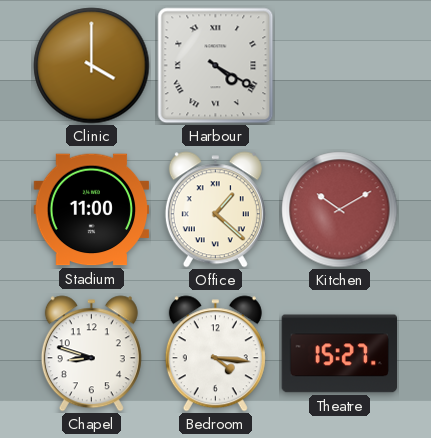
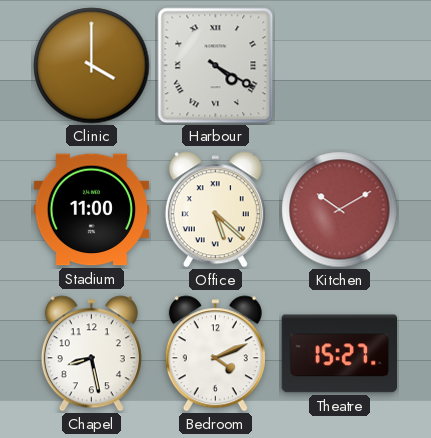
Office: 1:22 -> 5:22 (215, 210)
Chapel: 8:48 -> 8:28 (91, 354)
Bedroom: 4:16 -> 4:11 (215, 354)
